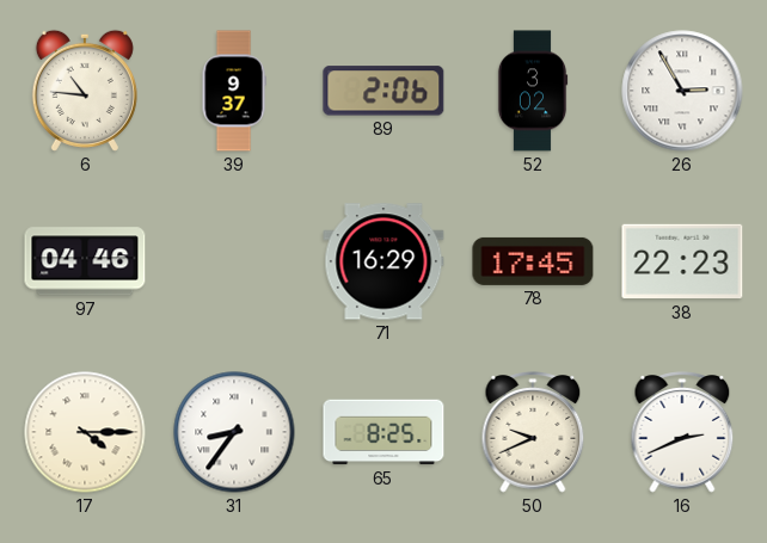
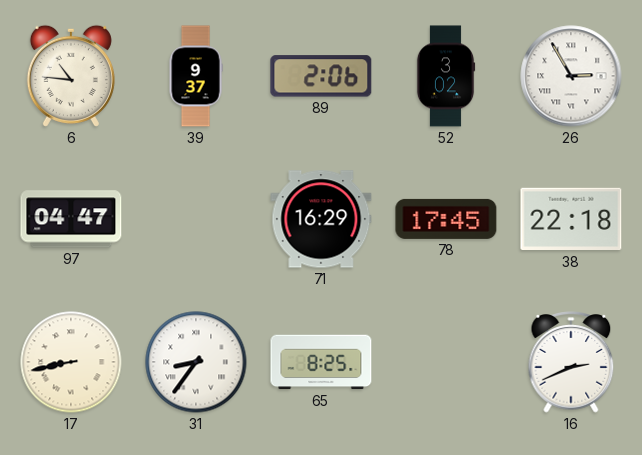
97: 04:46 -> 04:47 (71, 219)
38: 22:23 -> 22:18 (571, 219)
17: 4:15 -> 8:43 (71, 362)
50: 9:41 -> none (533, 432)
